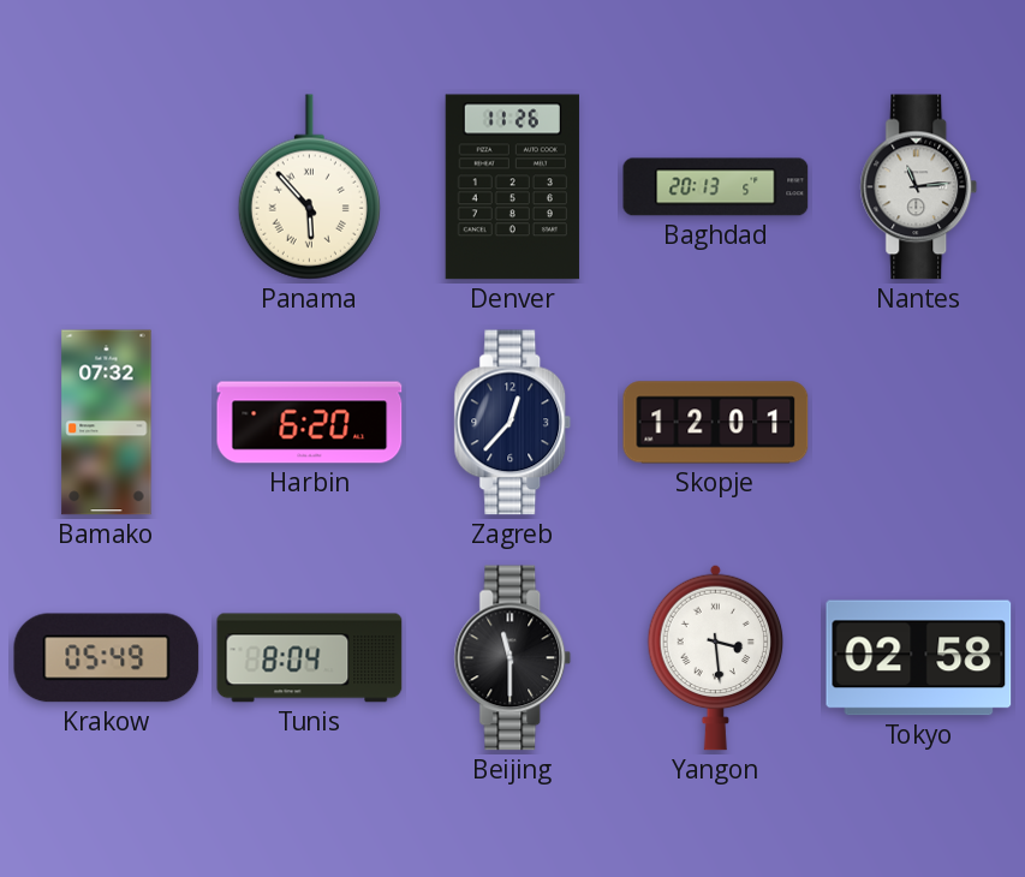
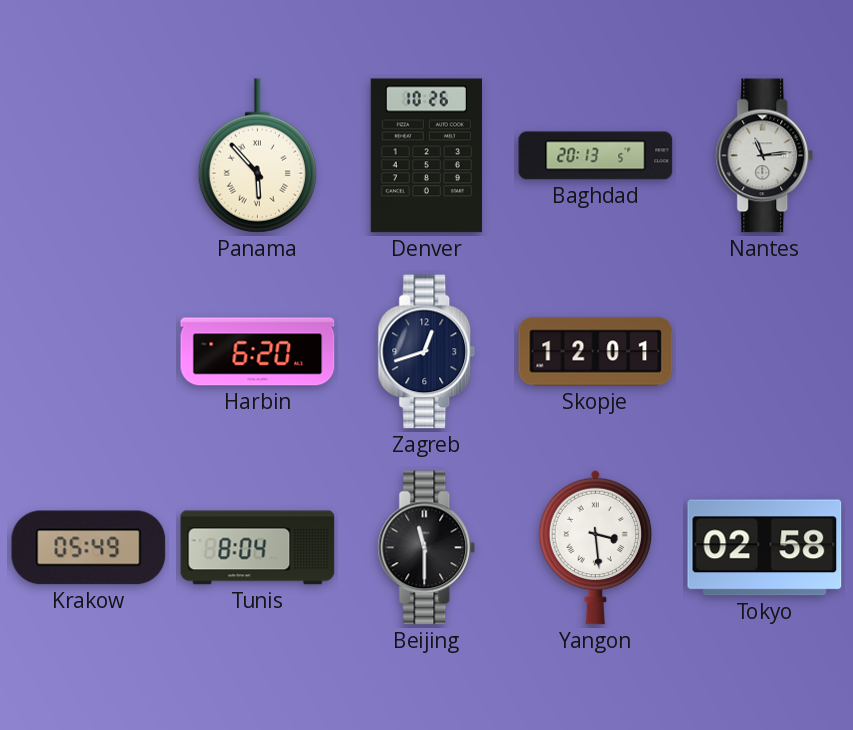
Denver: 11:26 -> 10:26 (426, 156)
Bamako: 07:32 -> none (107, 423)
Zagreb: 12:37 -> 12:42 (427, 352)
